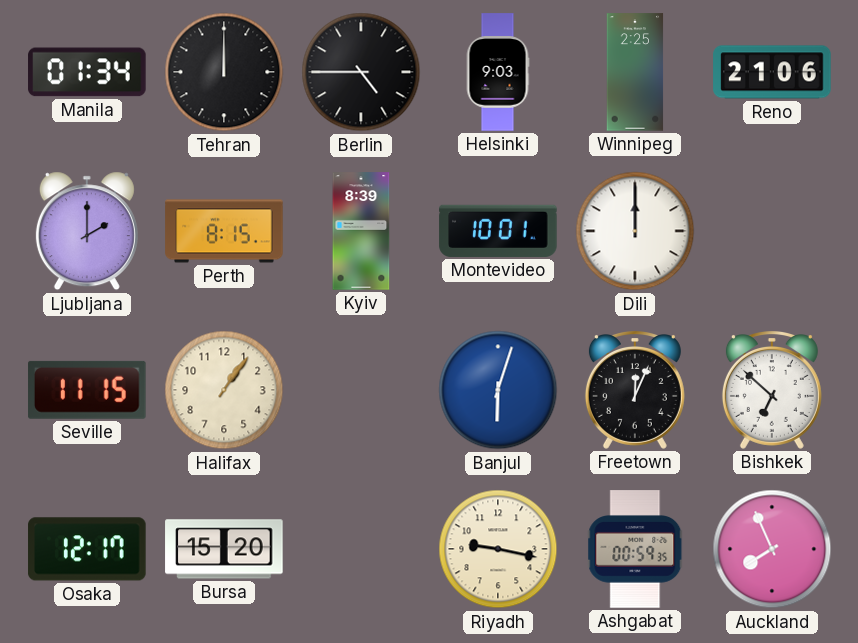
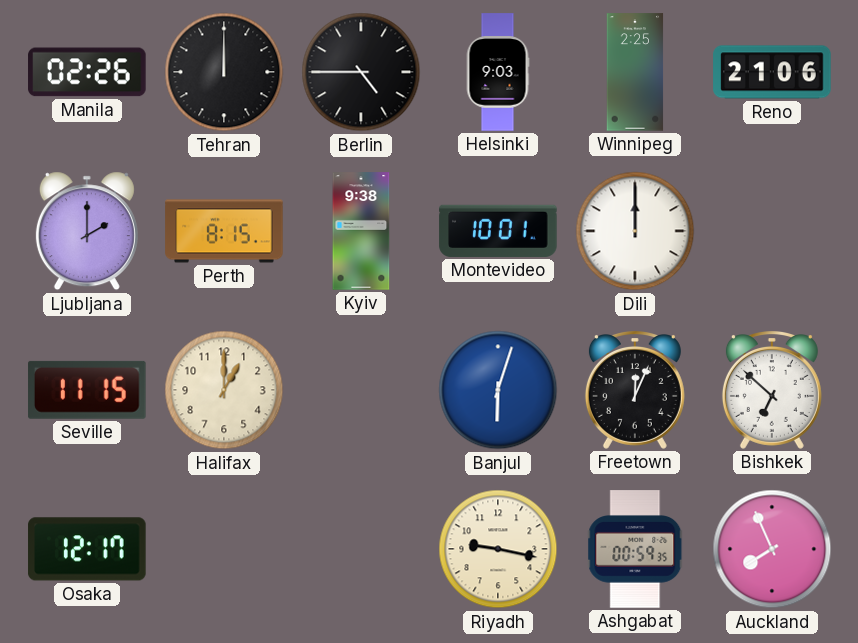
Manila: 01:34 -> 02:26 (87, 72)
Kyiv: 8:39 -> 9:38 (361, 231)
Halifax: 1:06 -> 1:00 (224, 390)
Bursa: 15:20 -> none (224, 549)
